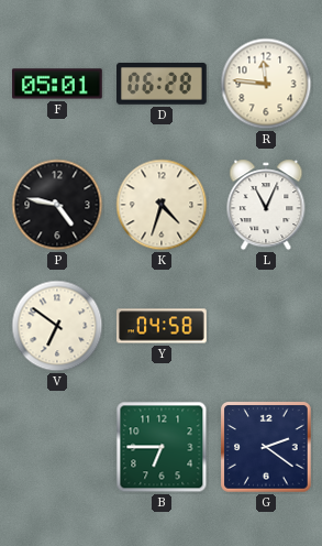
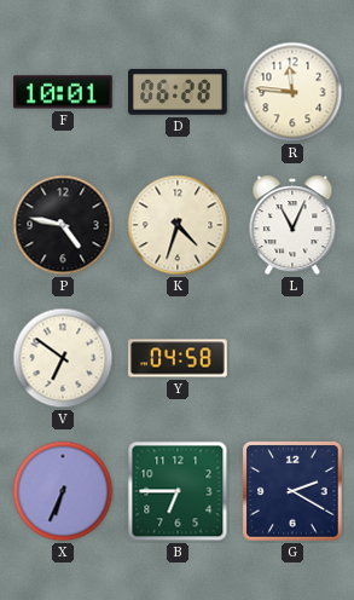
F: 05:01 -> 10:01 (63, 92)
X: none -> 6:34 (63, 491)
G: 2:21 -> 2:20 (292, 491)
